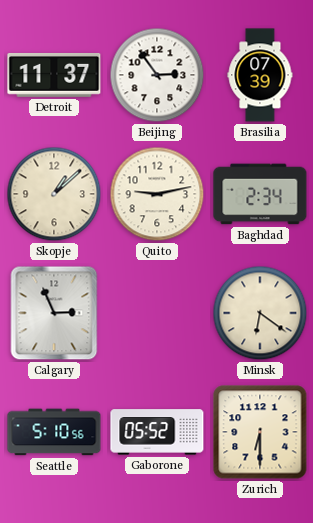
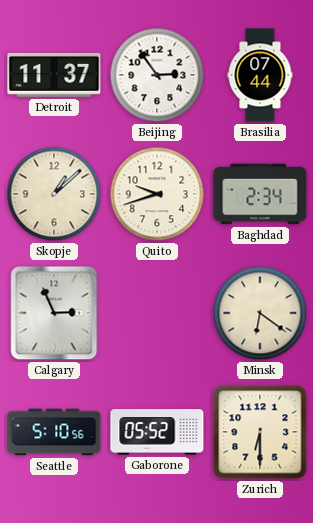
Brasilia: 07:39 -> 07:44 (260, 75)
Quito: 9:13 -> 9:42 (157, 194)
